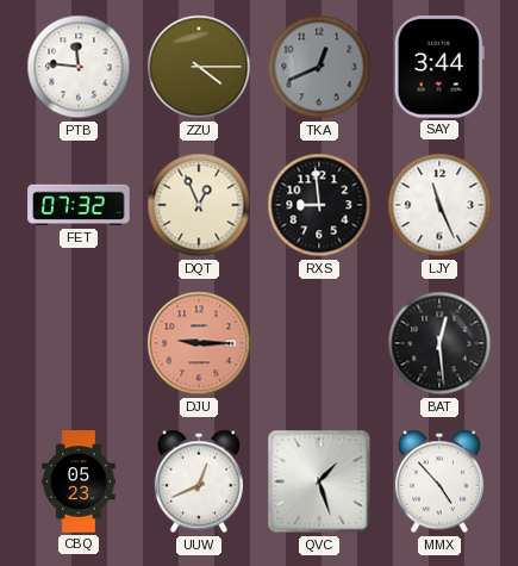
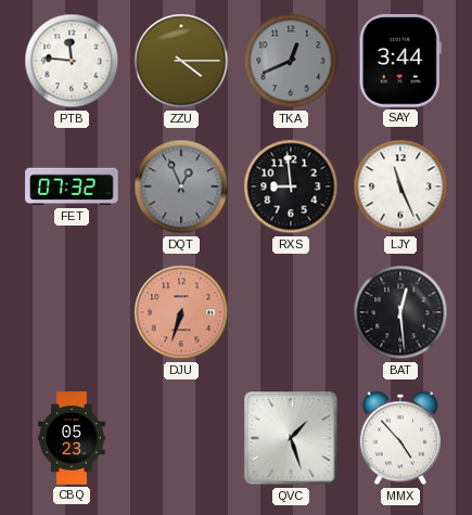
DQT dial: cream -> grey (181, 186)
DJU: 9:15 -> 6:33 (181, 312)
UUW: 12:41 -> none (199, 481)
